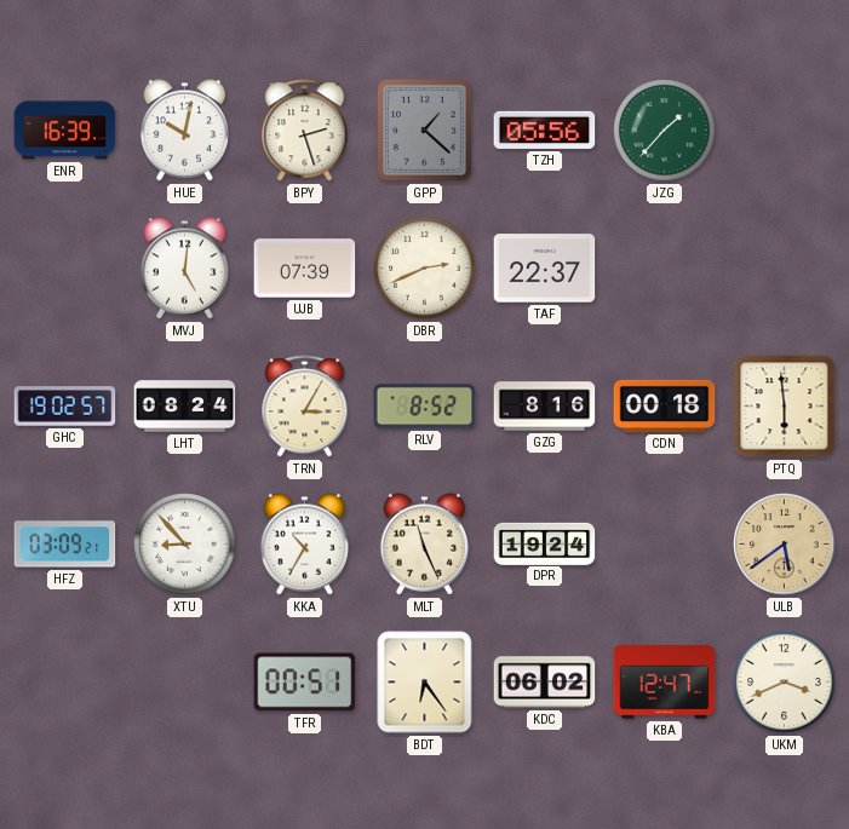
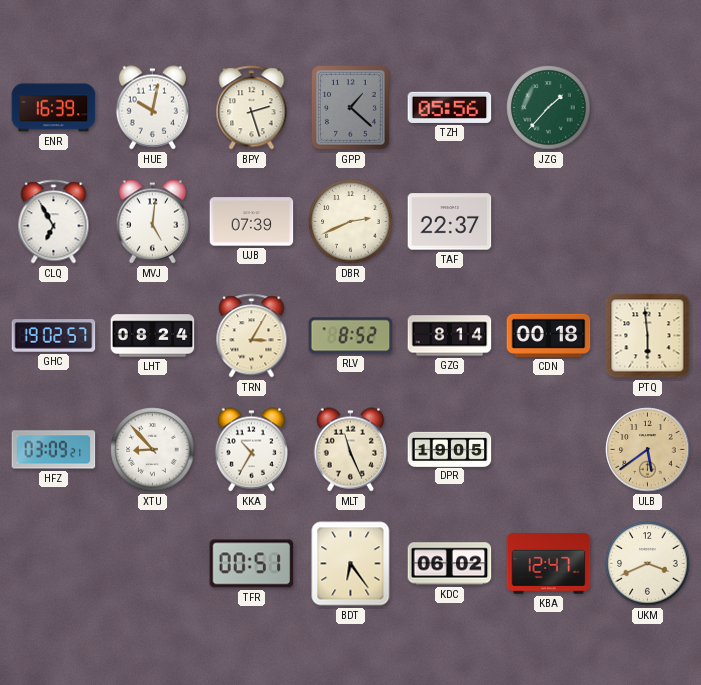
CLQ: none -> 6:55 (54, 222)
GZG: 8:16 -> 8:14 (450, 336)
DPR: 19:24 -> 19:05 (450, 449)
